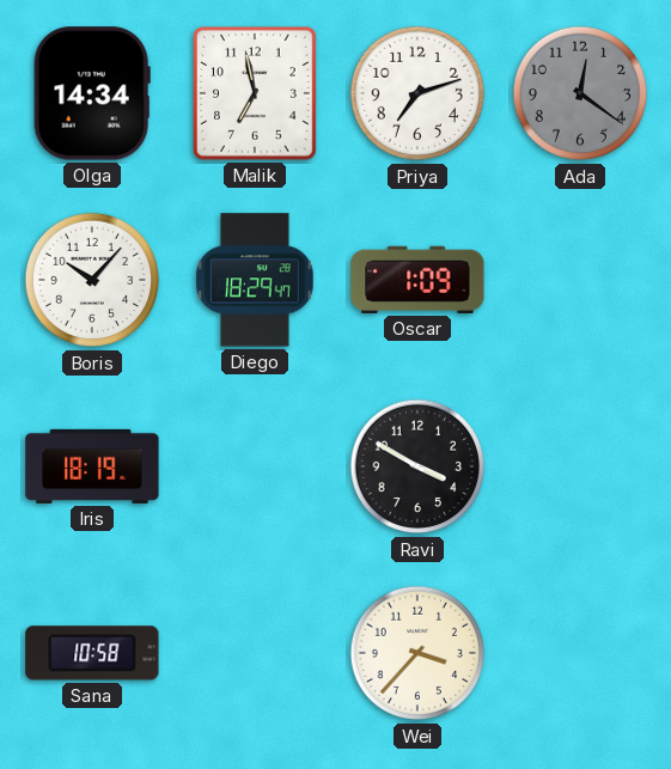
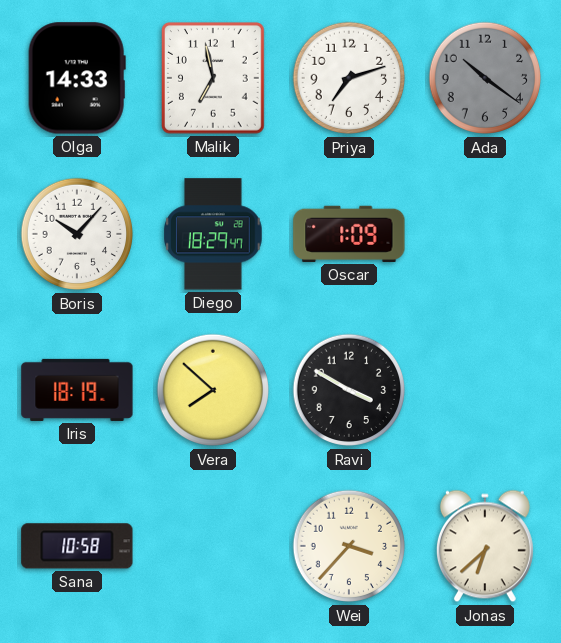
Olga: 14:34 -> 14:33 (77, 78)
Ada: 12:21 -> 10:21 (485, 78)
Vera: none -> 7:52 (213, 390)
Jonas: none -> 6:38 (485, 546)
